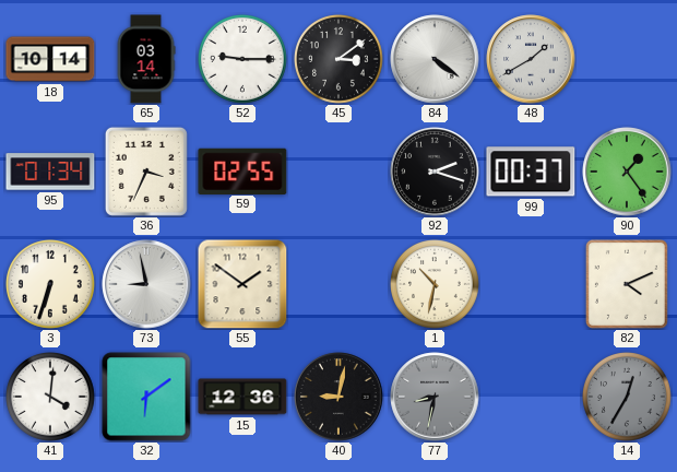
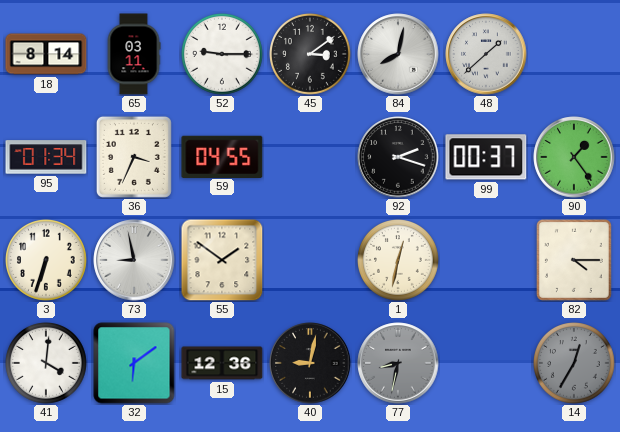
18: 10:14 -> 8:14 (46, 54)
65: 03:14 -> 03:11 (134, 54)
84: 4:21 -> 8:02 (398, 54)
48: 1:40 -> 1:38 (486, 54)
59: 02:55 -> 04:55 (222, 156)
1: 10:32 -> 12:32 (399, 261)
82: 4:11 -> 4:15 (574, 260)
